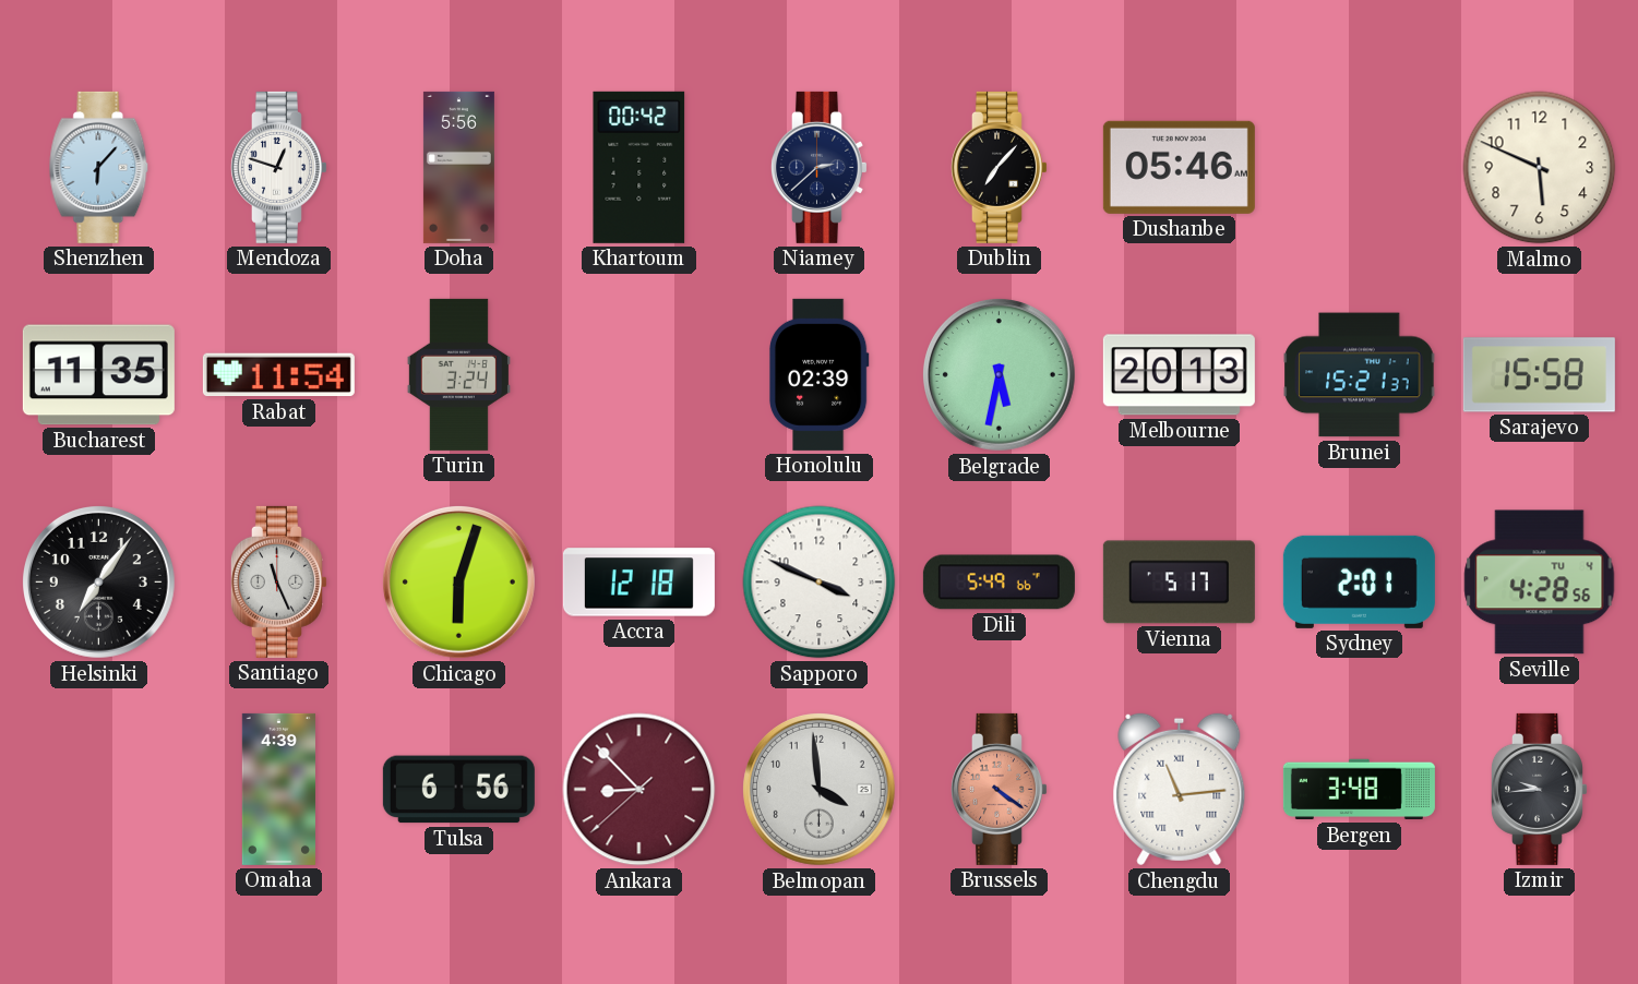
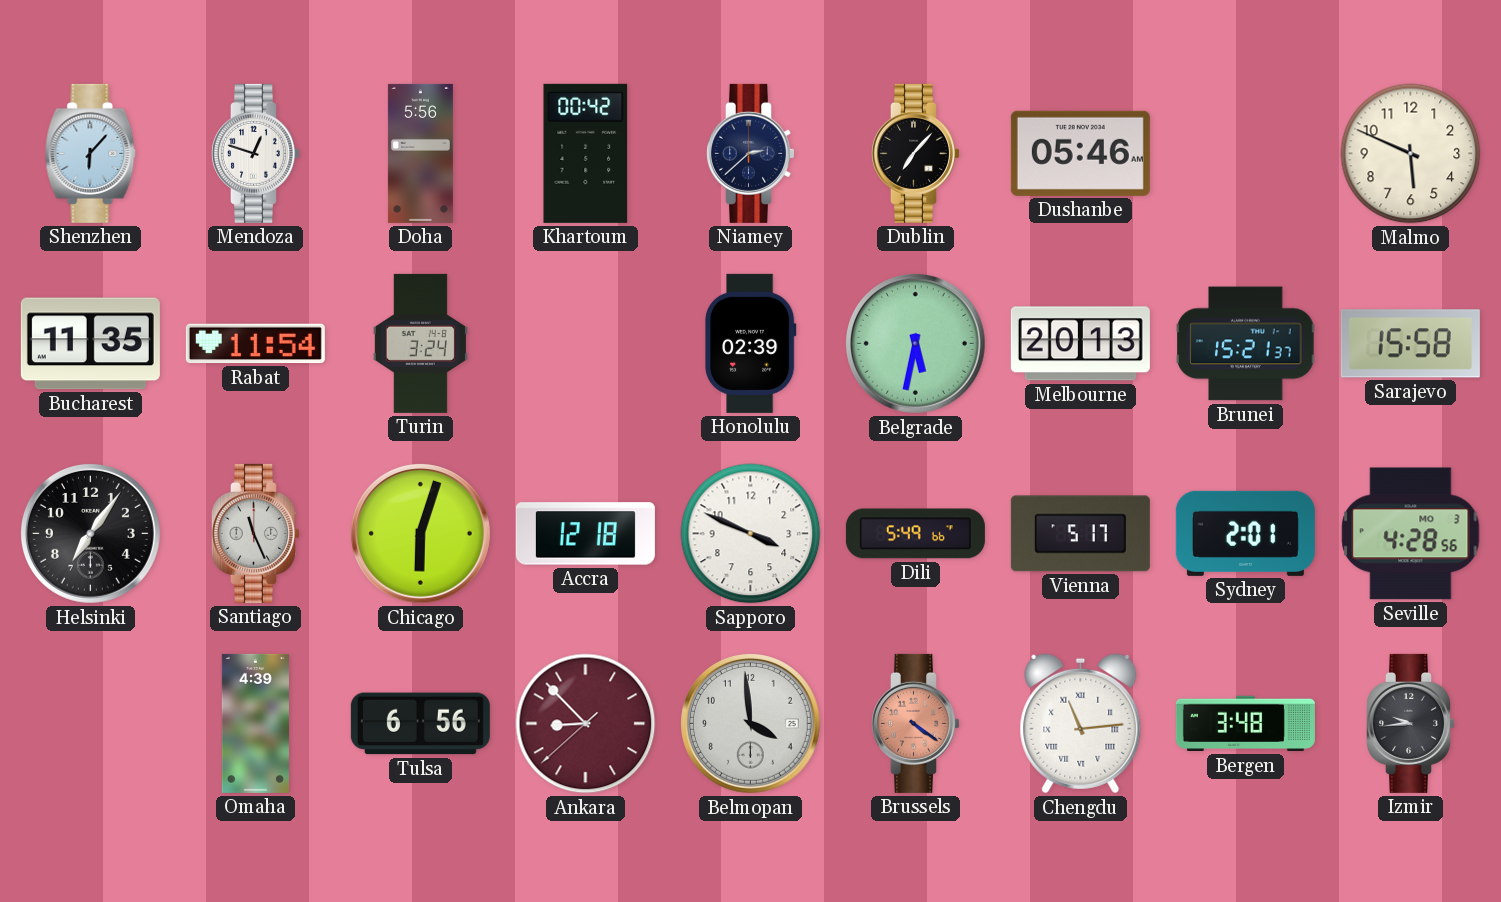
Seville date: TU 4 -> MO 3 (1411, 534)
